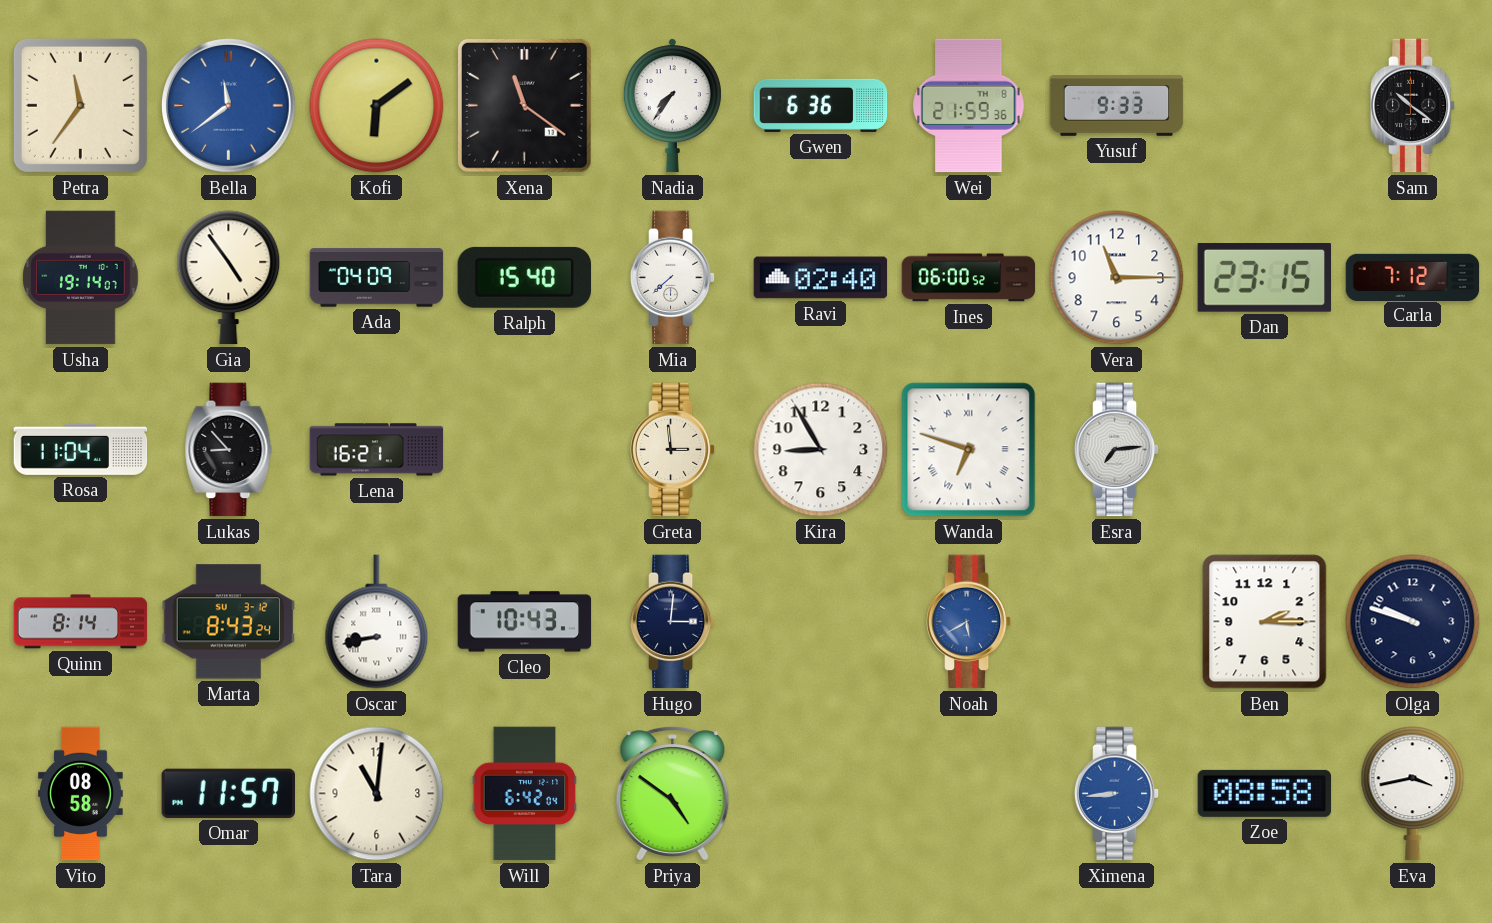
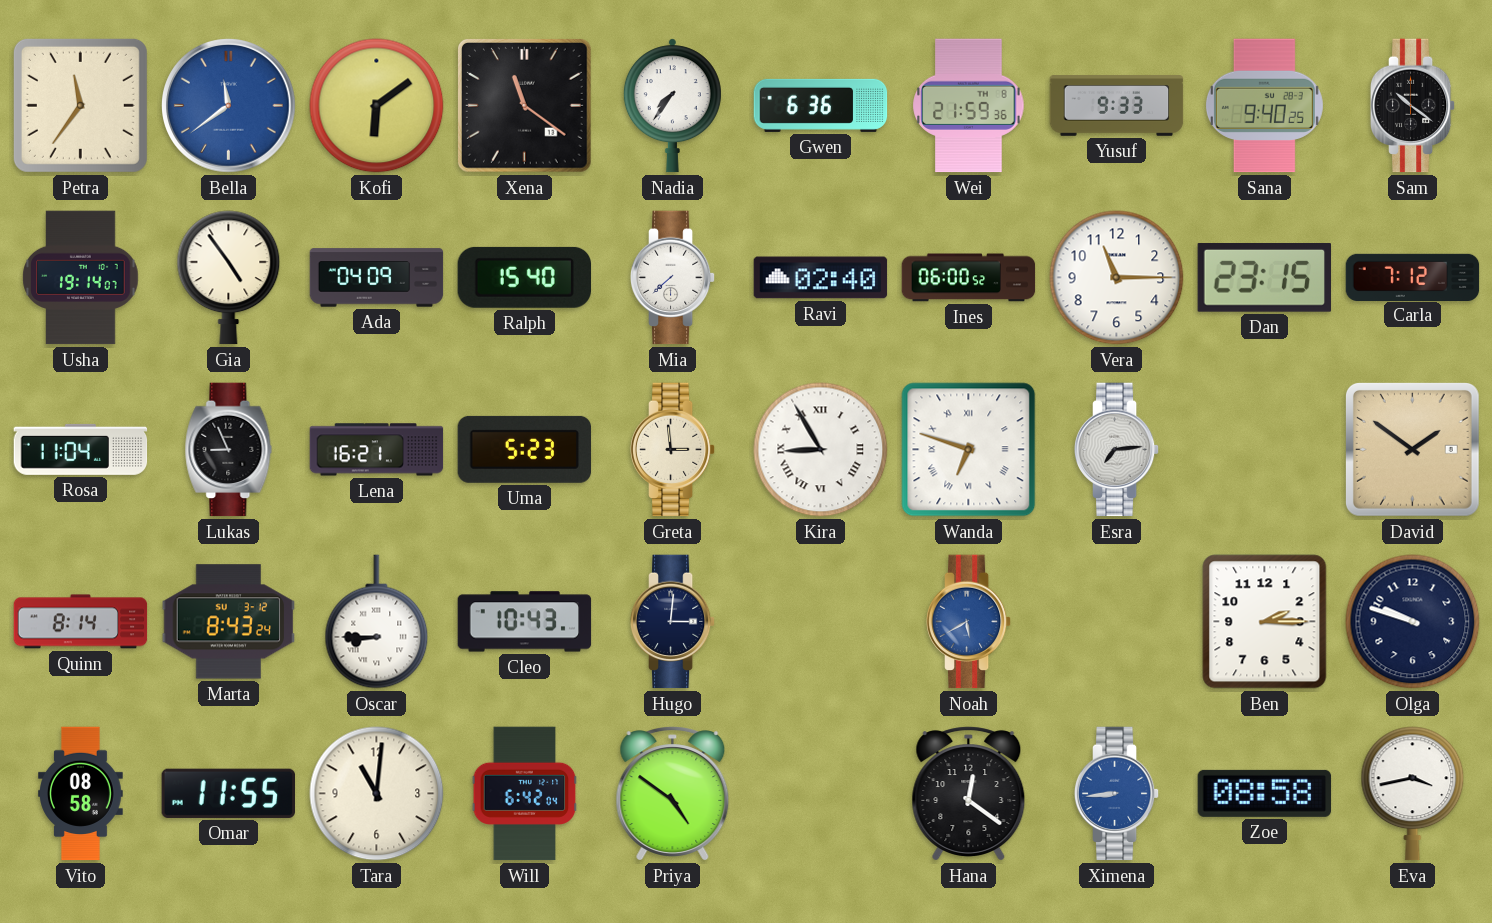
Sana: none -> 9:40 (1264, 106)
Lukas: 8:53 -> 8:56 (229, 450)
Uma: none -> 5:23 (525, 449)
Kira numerals: Arabic -> Roman (821, 450)
David: none -> 1:51 (1412, 449)
Oscar: 8:43 -> 8:45 (377, 622)
Omar: 11:57 -> 11:55 (228, 793)
Hana: none -> 12:21 (969, 794)
